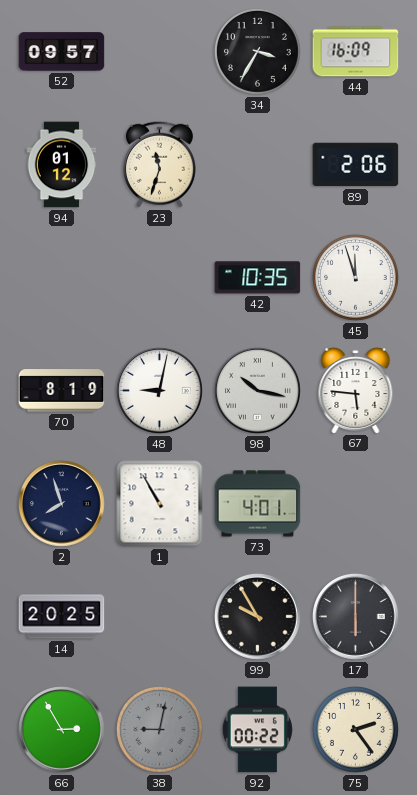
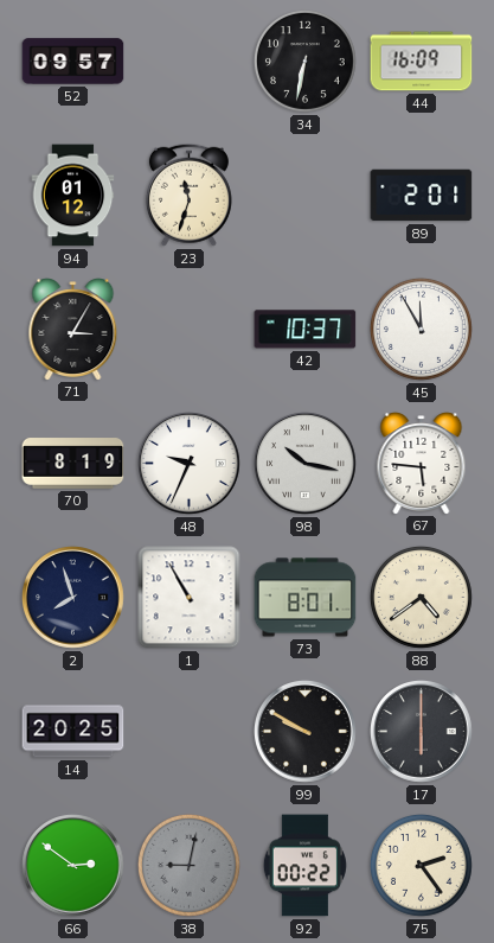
34: 3:35 -> 6:32 (306, 62)
89: 2:06 -> 2:01 (422, 196)
71: none -> 3:05 (73, 330)
42: 10:35 -> 10:37 (306, 330)
45: 11:57 -> 11:55 (422, 330)
48: 9:02 -> 9:34 (190, 464)
73: 4:01 -> 8:01 (306, 598)
88: none -> 4:39 (422, 598)
99: 9:55 -> 9:50 (306, 732)
66: 2:55 -> 2:51 (73, 866)
